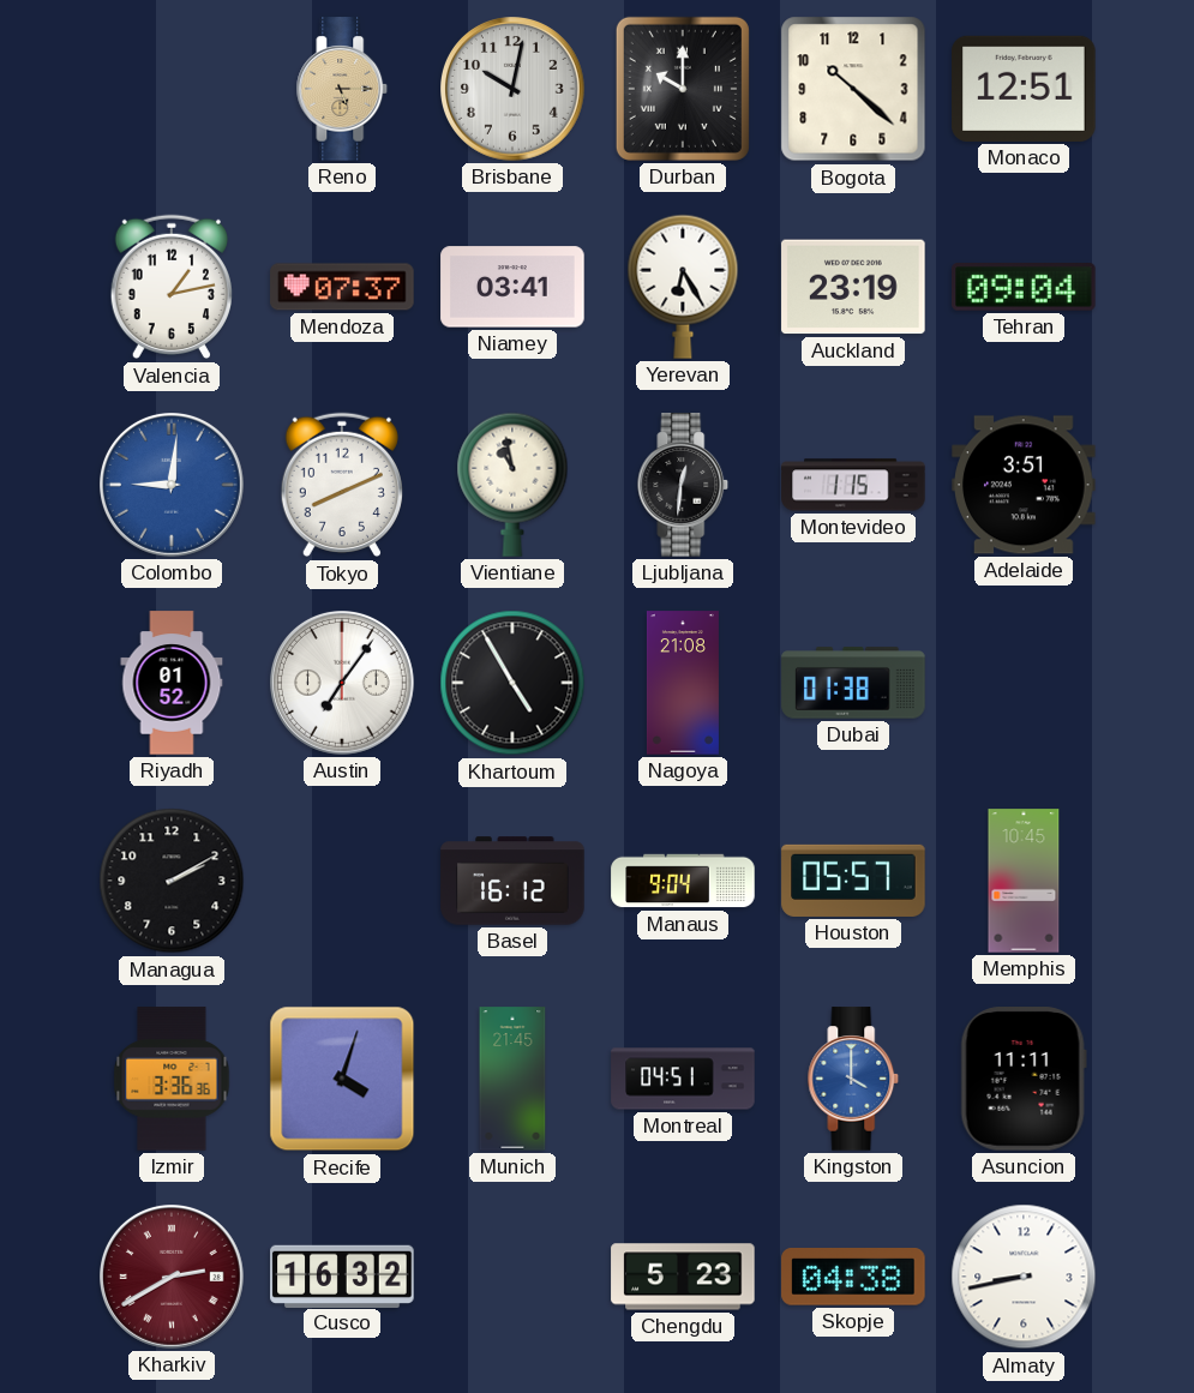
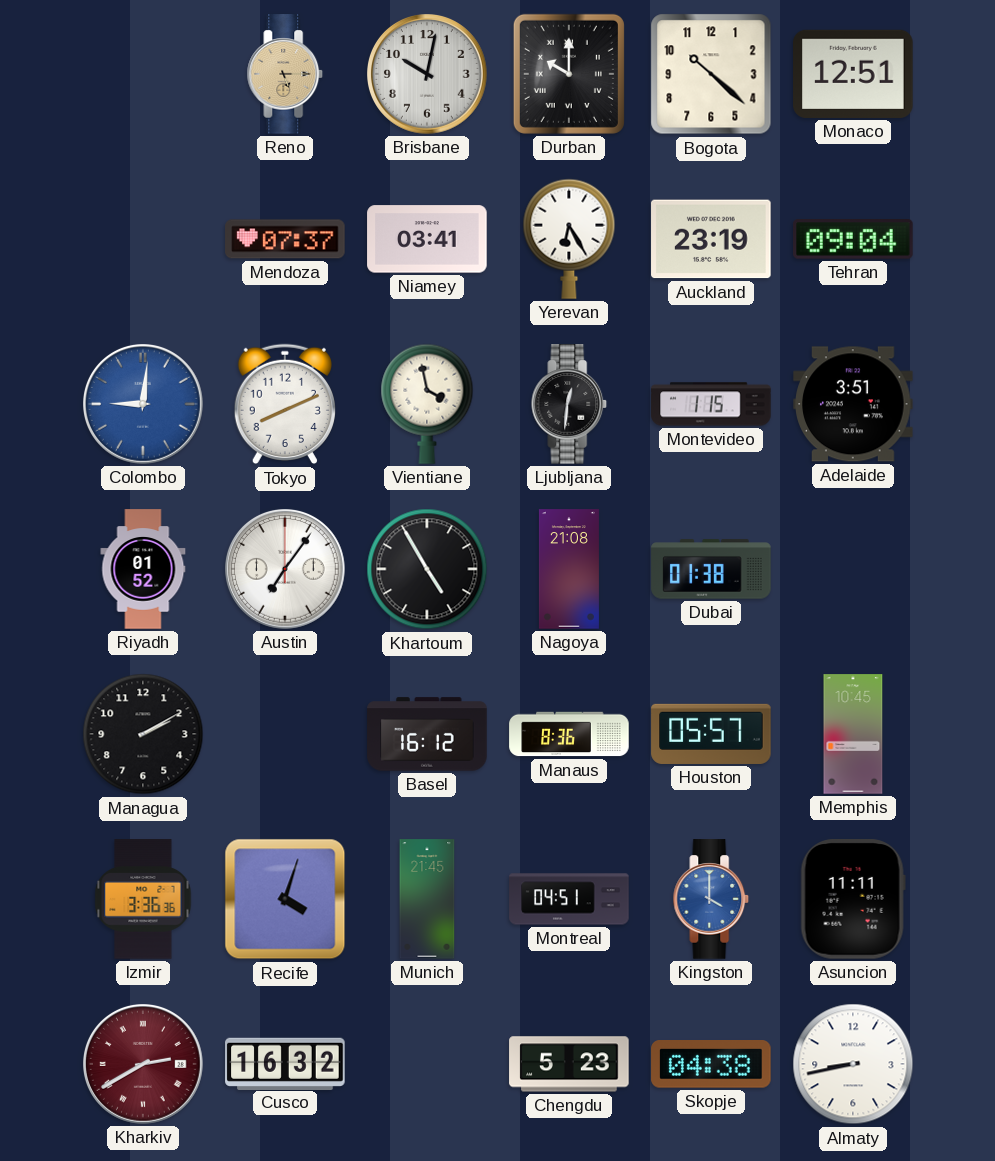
Valencia: 1:13 -> none (172, 287)
Vientiane: 10:58 -> 3:58 (427, 404)
Manaus: 9:04 -> 8:36 (569, 734)
